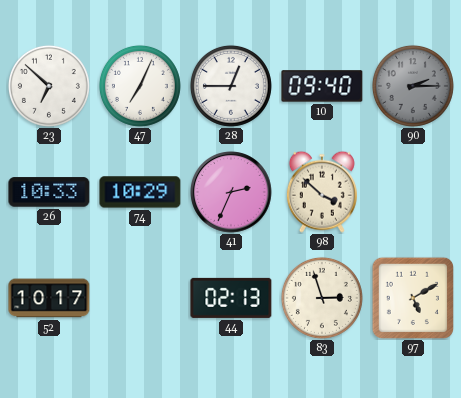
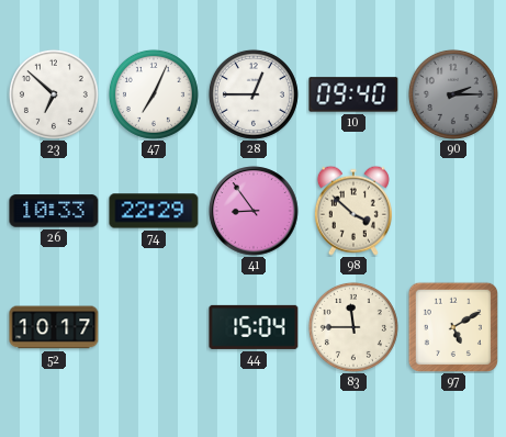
74: 10:29 -> 22:29 (154, 211)
41: 2:34 -> 8:54 (254, 211)
44: 02:13 -> 15:04 (254, 327)
83: 2:57 -> 11:45 (353, 327)
